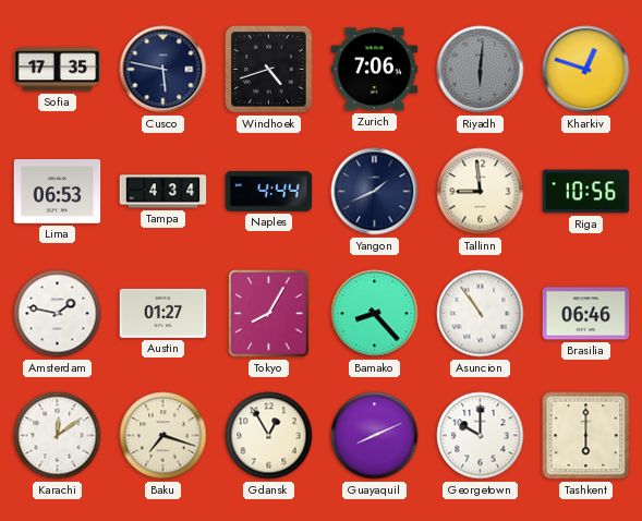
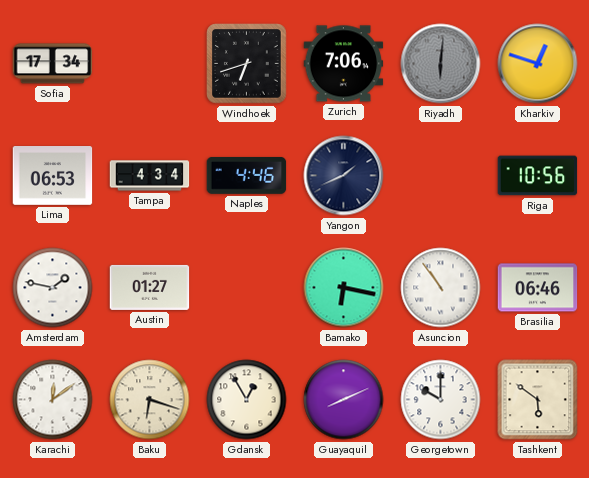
Sofia: 17:35 -> 17:34 (53, 64)
Cusco: 5:47 -> none (163, 70)
Windhoek: 4:42 -> 6:42 (247, 64)
Naples: 4:44 -> 4:46 (247, 176)
Tallinn: 8:59 -> none (481, 192)
Tokyo: 8:05 -> none (269, 314)
Bamako: 8:23 -> 6:17 (344, 288)
Baku: 7:18 -> 6:18 (150, 400)
Tashkent: 6:00 -> 5:51 (538, 400)
